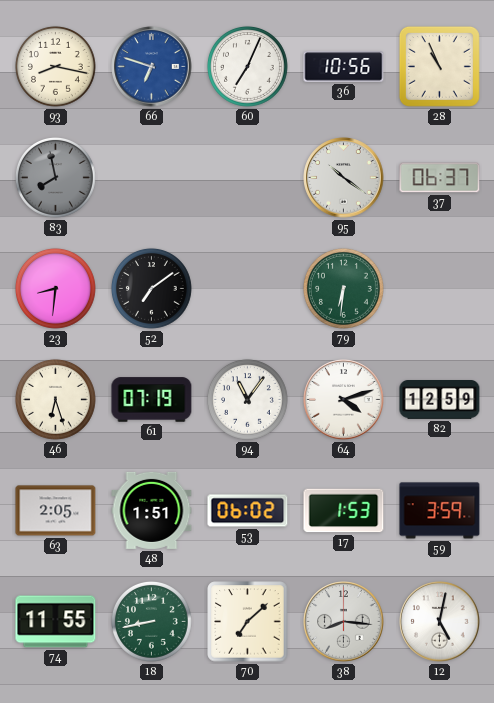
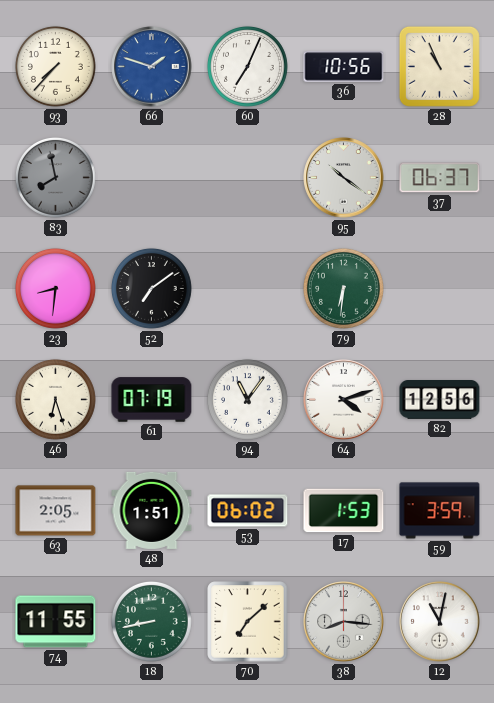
93: 8:17 -> 7:37 (56, 67)
66: 6:48 -> 1:48 (152, 67)
82: 12:59 -> 12:56 (440, 400)
12: 5:02 -> 11:02 (440, 622)
